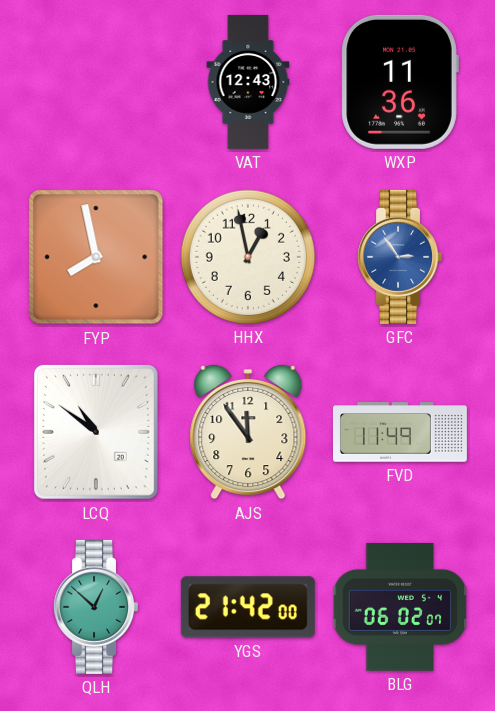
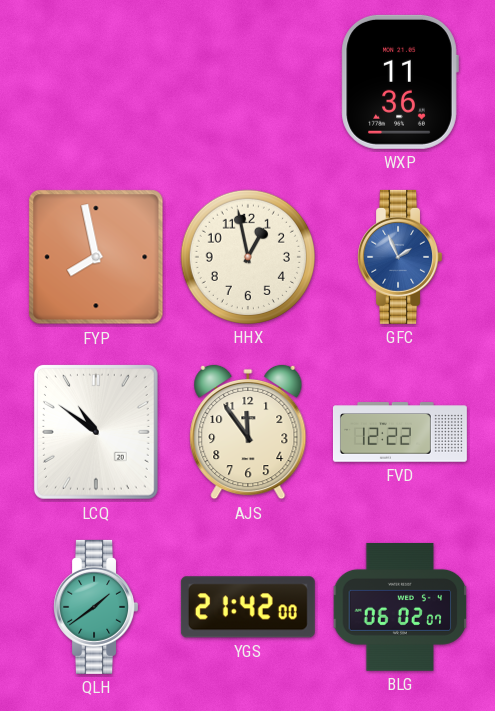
VAT: 12:43 -> none (248, 82)
GFC: 2:54 -> 1:56 (399, 257)
FVD: 11:49 -> 12:22 (400, 432)
QLH: 12:52 -> 1:39 (95, 607)
